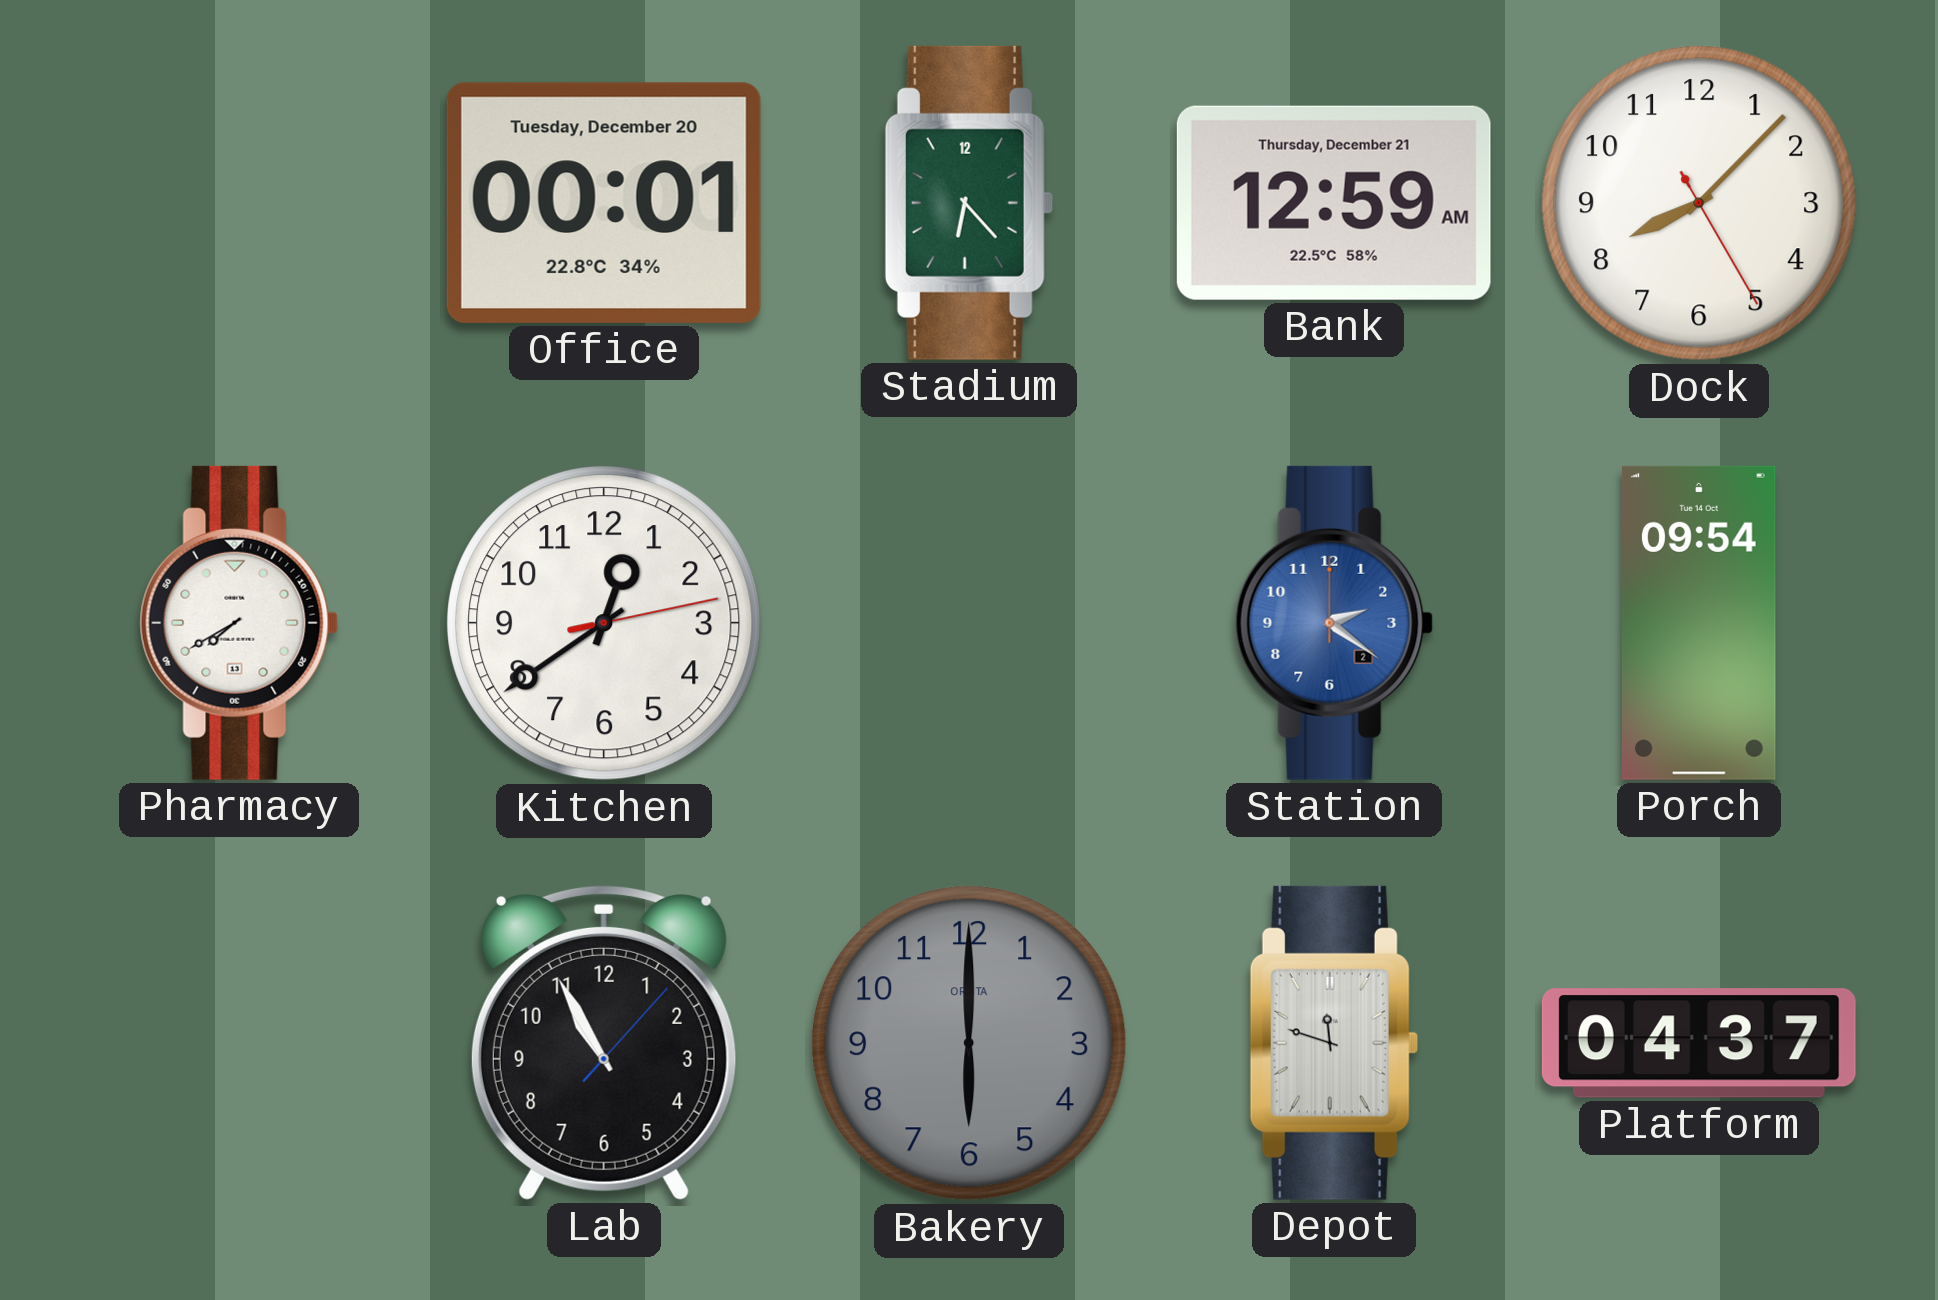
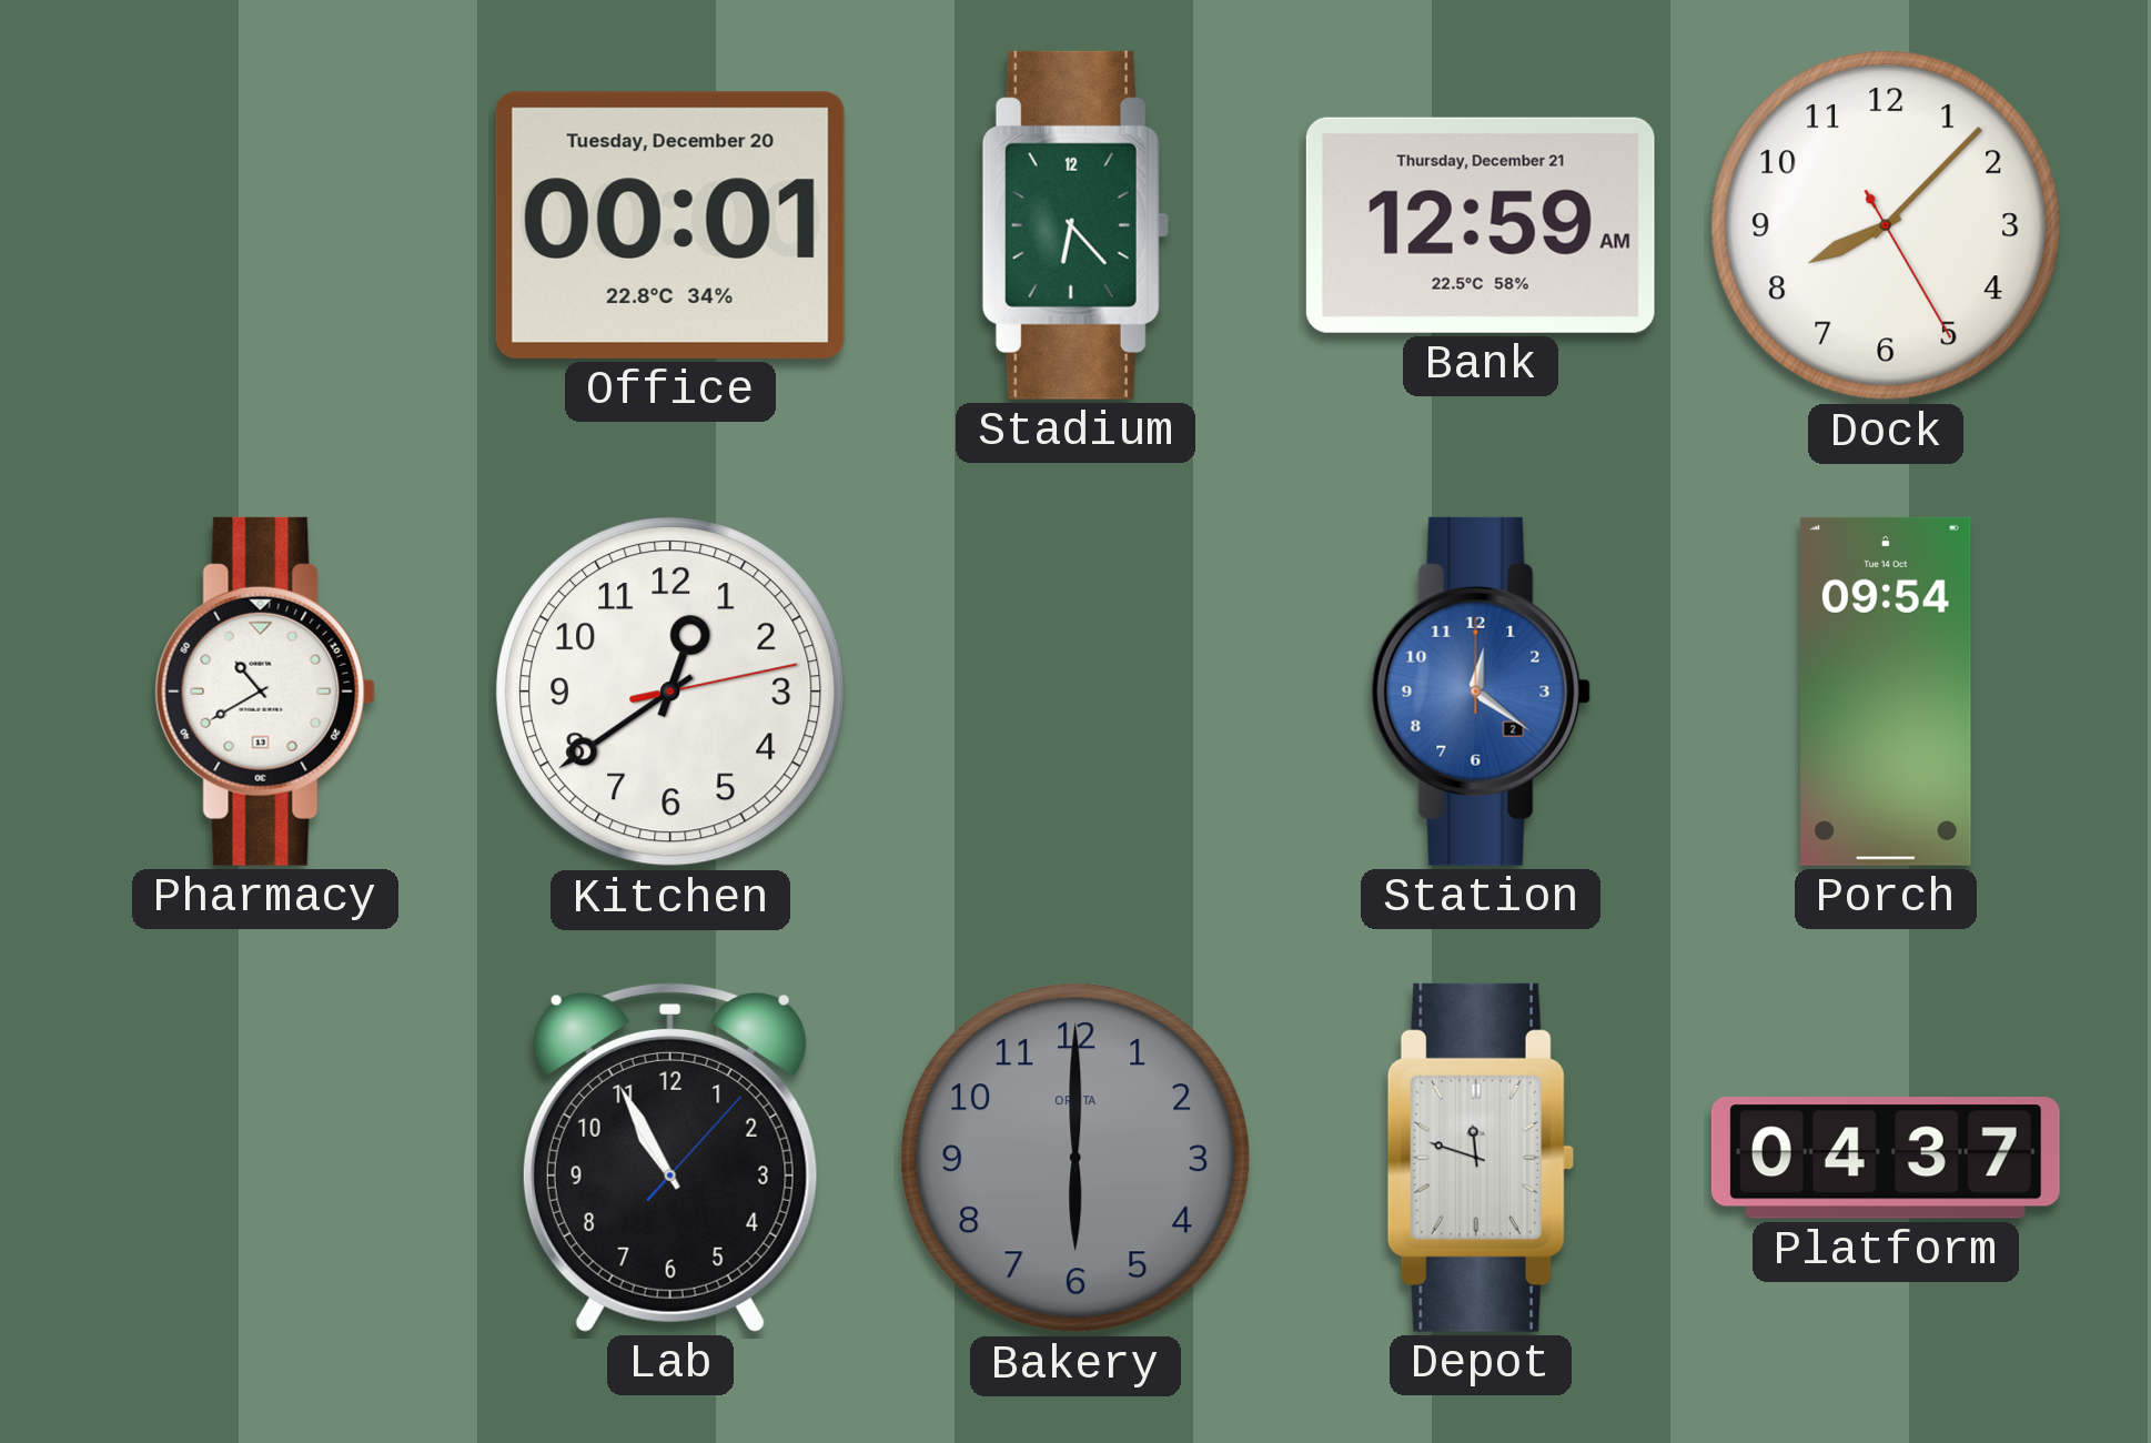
Pharmacy: 7:40 -> 10:40 (265, 692)
Station: 2:21 -> 12:21 (1481, 692)
